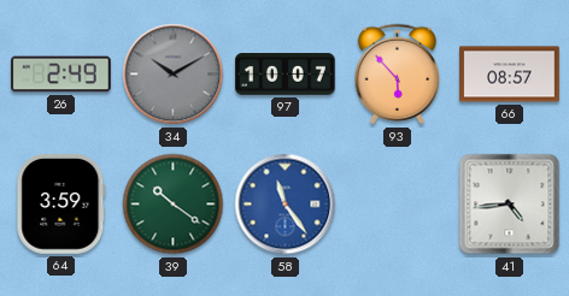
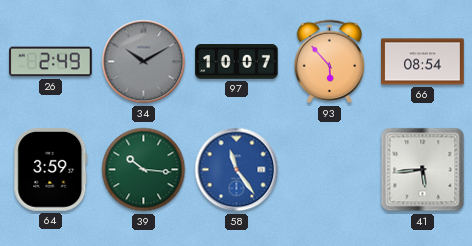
66: 08:57 -> 08:54 (423, 62)
39: 10:21 -> 10:16 (144, 170)
41: 4:44 -> 5:44 (423, 170)
